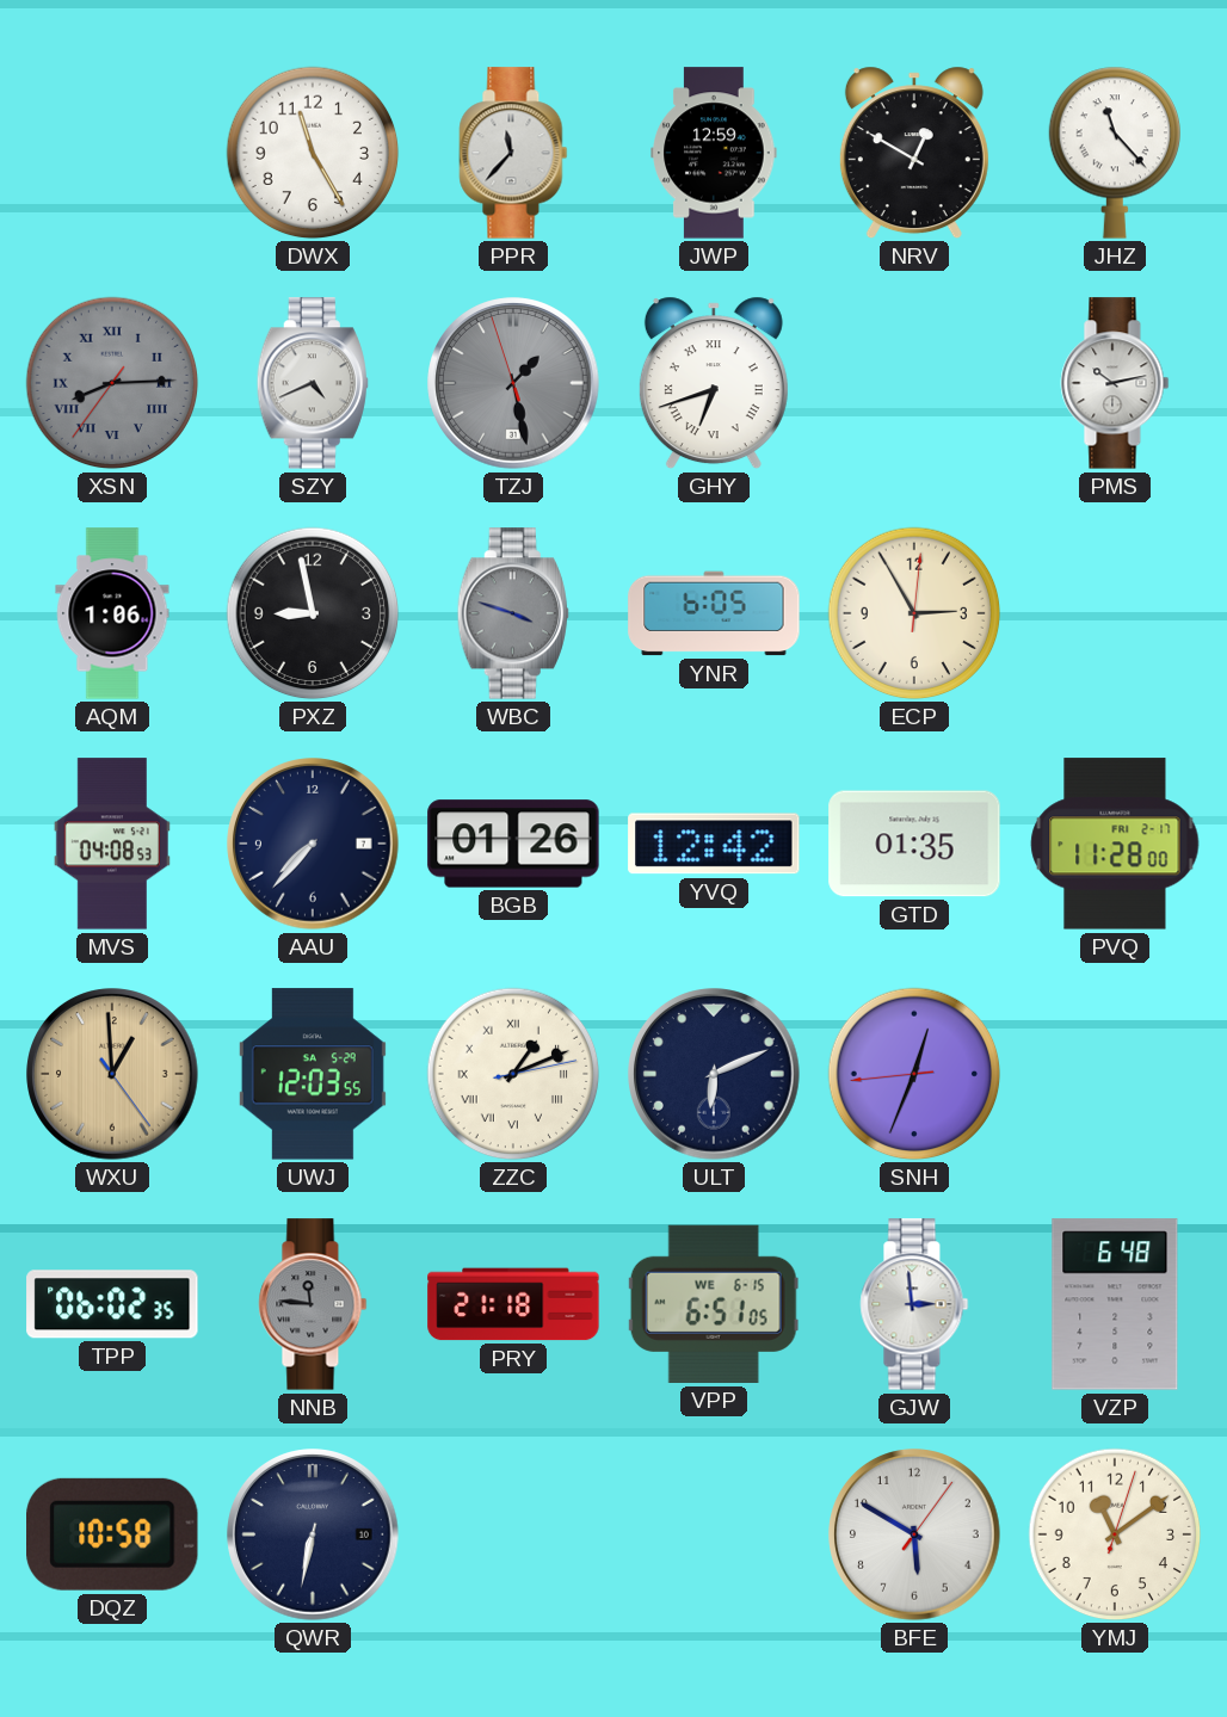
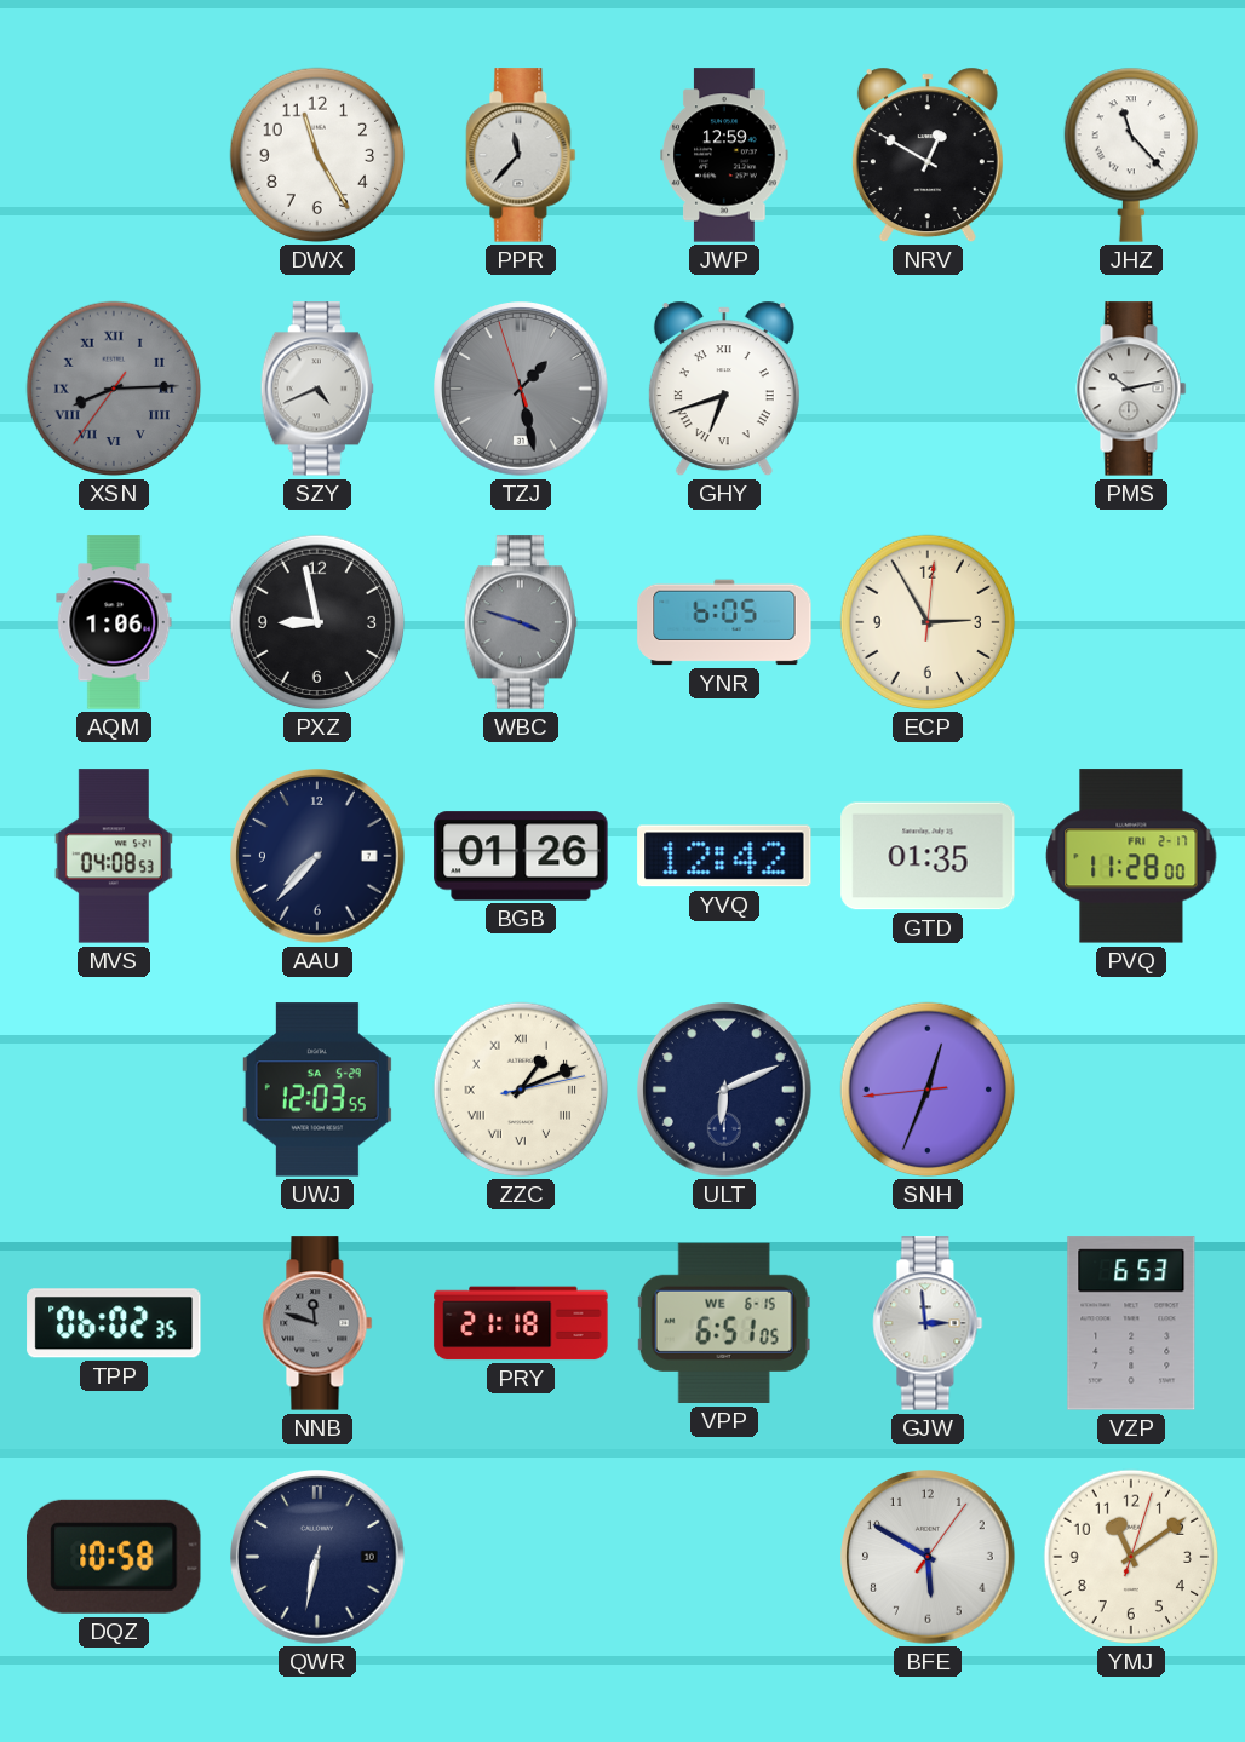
WXU: 12:59 -> none (112, 1074)
NNB: 11:46 -> 11:48 (317, 1323)
VZP: 6:48 -> 6:53 (1131, 1323)
